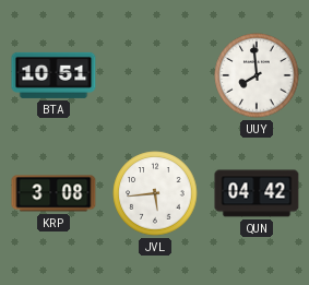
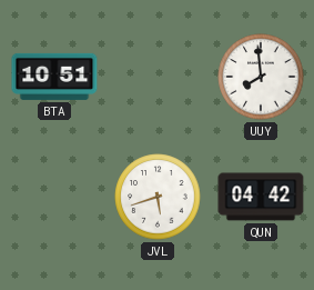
KRP: 3:08 -> none (54, 193)
JVL: 5:44 -> 5:42 (158, 197)
